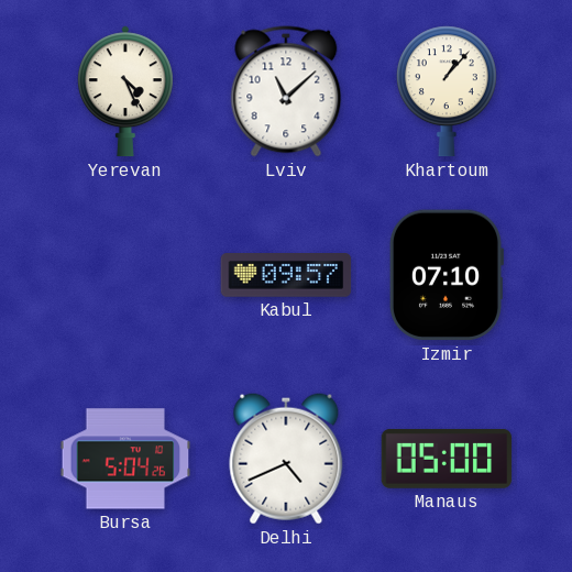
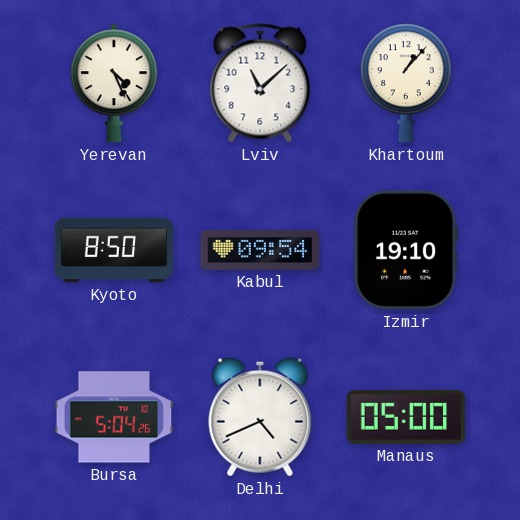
Kyoto: none -> 8:50 (114, 250)
Kabul: 09:57 -> 09:54 (260, 251)
Izmir: 07:10 -> 19:10 (405, 250)
